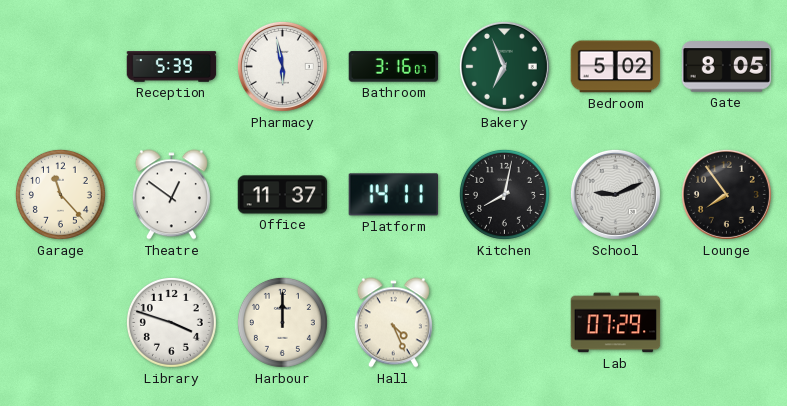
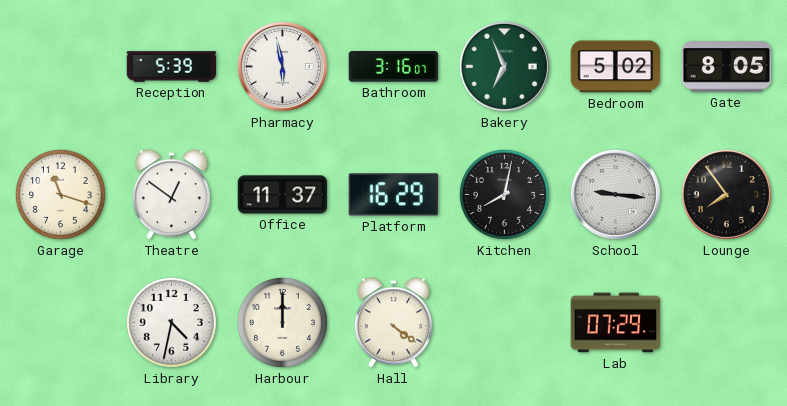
Garage: 11:23 -> 11:18 (60, 194)
Platform: 14:11 -> 16:29 (394, 195)
School: 9:11 -> 9:16 (615, 194)
Library: 3:48 -> 4:32 (171, 322)
Hall: 4:26 -> 4:21 (393, 323)
